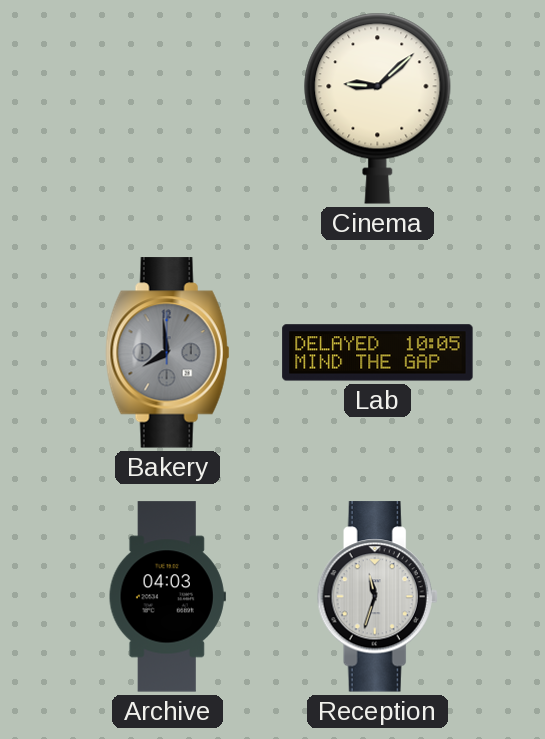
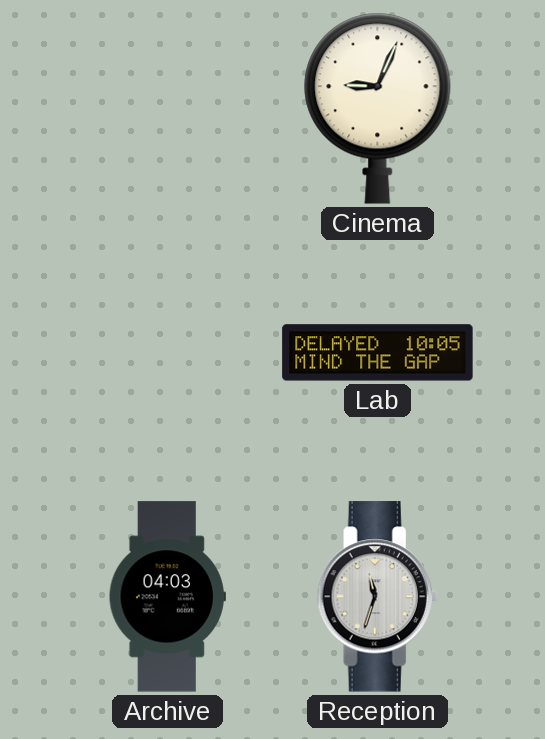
Cinema: 9:08 -> 9:04 (378, 108)
Bakery: 7:59 -> none (168, 353)
